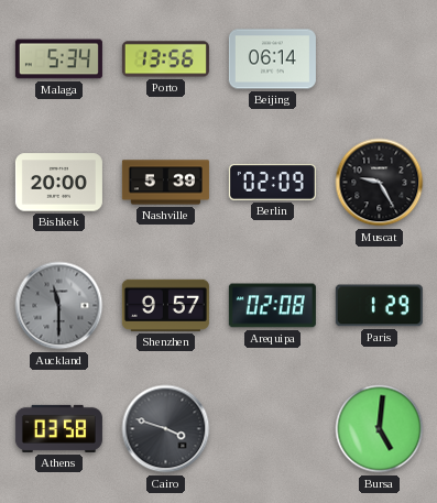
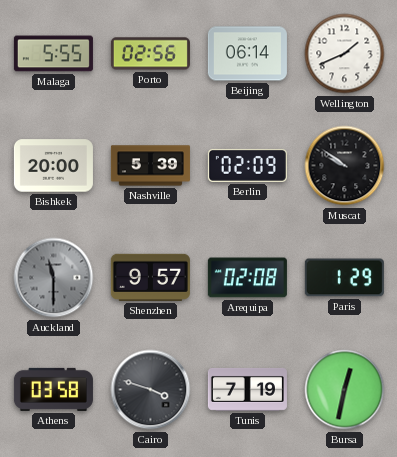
Malaga: 5:34 -> 5:55 (53, 54)
Porto: 13:56 -> 02:56 (150, 54)
Wellington: none -> 1:41 (345, 54)
Muscat: 9:25 -> 9:51 (345, 166)
Tunis: none -> 7:19 (247, 389)
Bursa: 5:01 -> 12:32 (345, 390)
